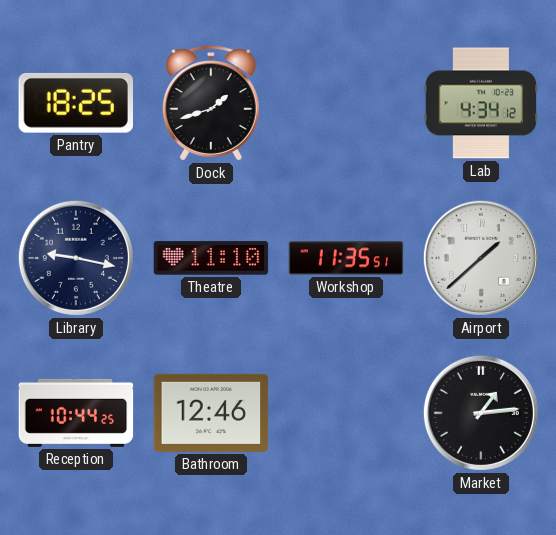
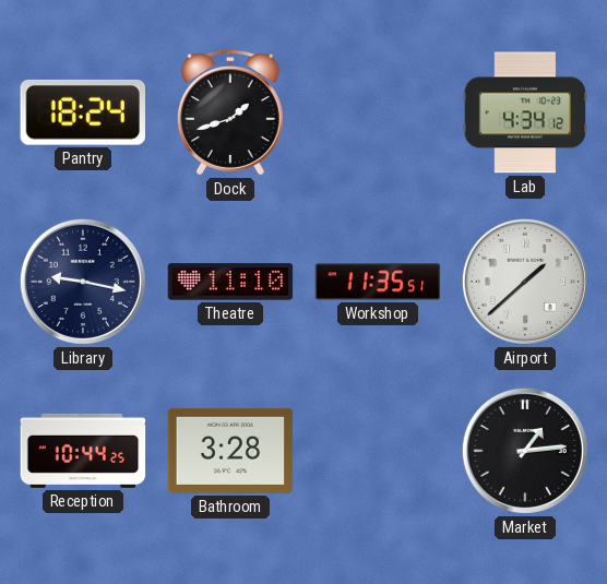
Pantry: 18:25 -> 18:24 (82, 112)
Bathroom: 12:46 -> 3:28 (230, 451)
